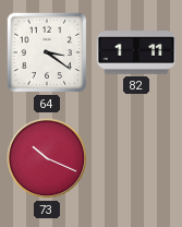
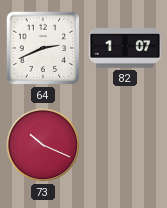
64: 3:21 -> 2:41 (43, 48)
82: 1:11 -> 1:07 (125, 48)
